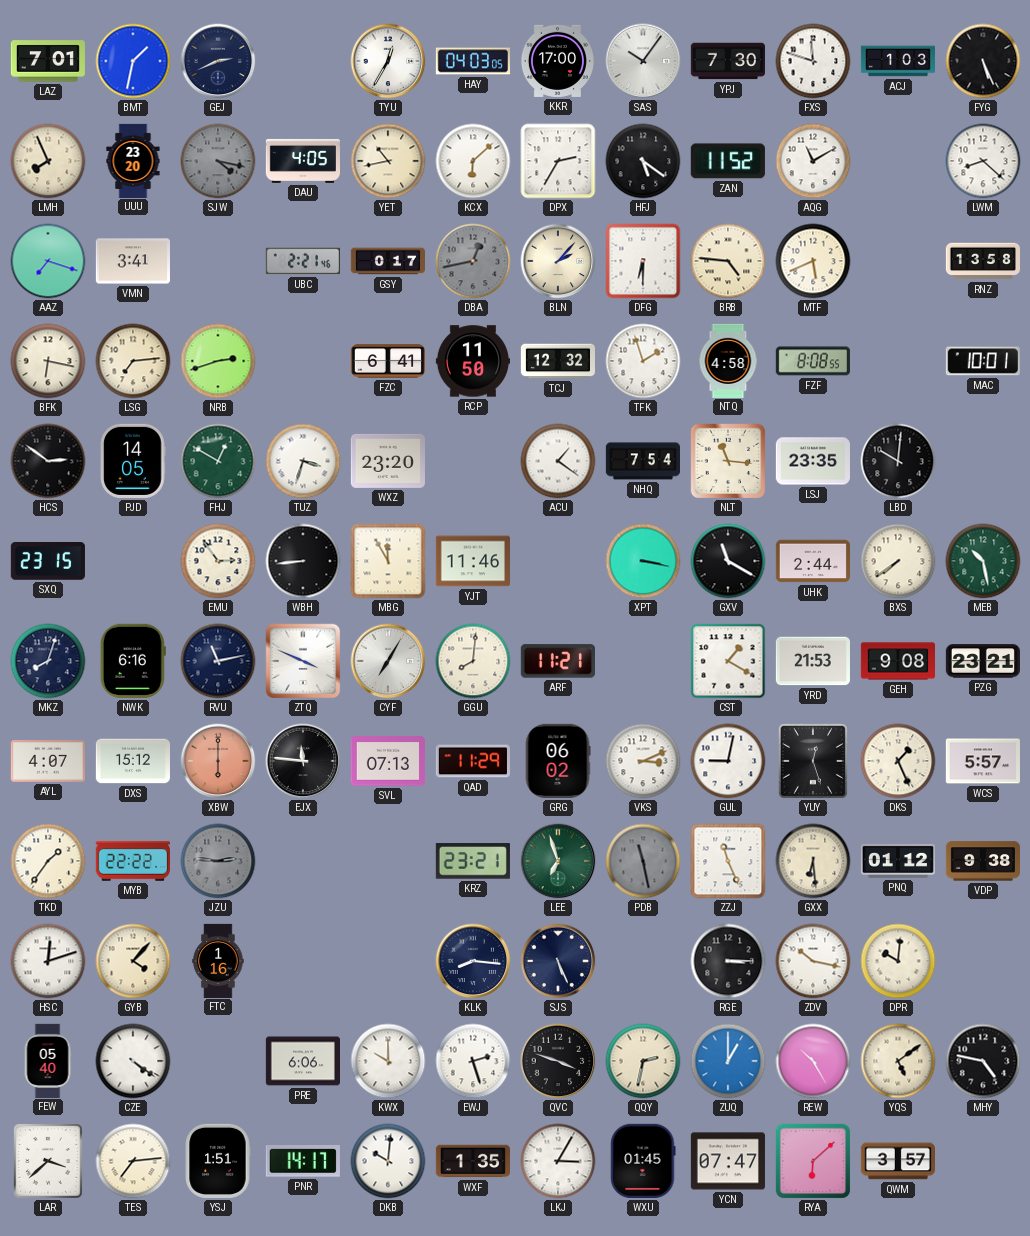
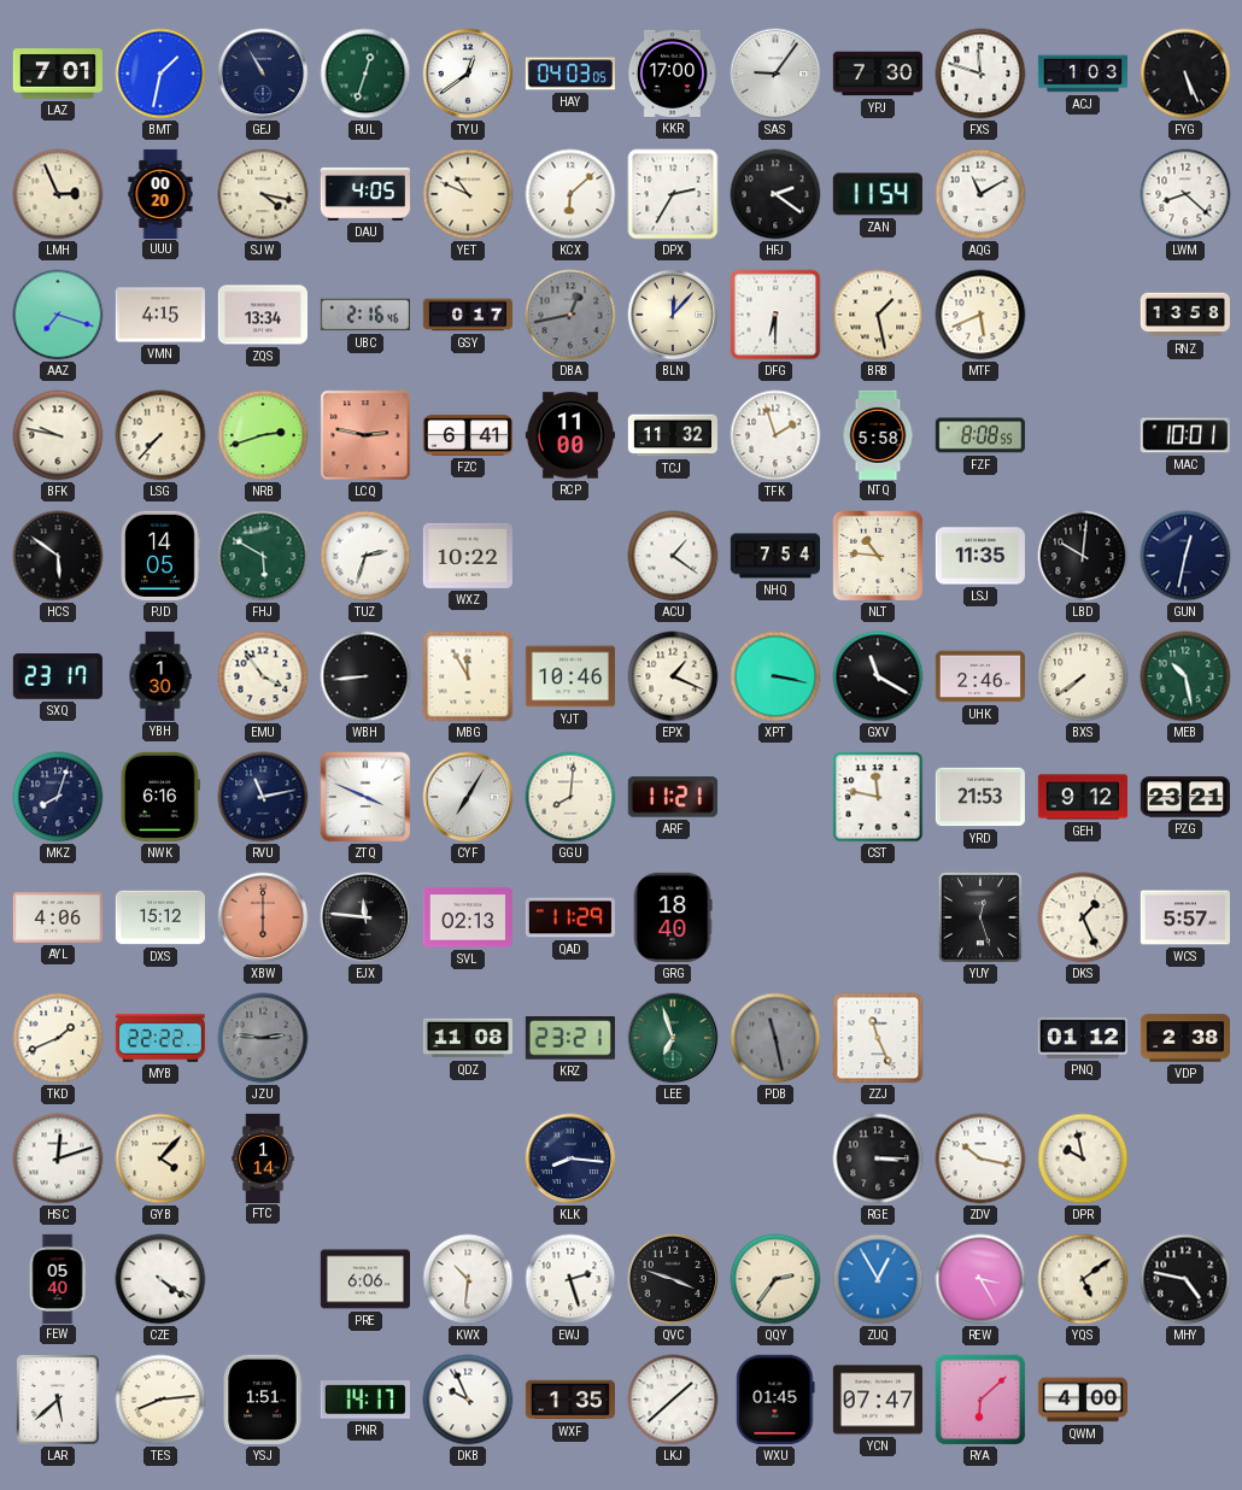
GEJ: 2:41 -> 10:55 (263, 74)
RUL: none -> 12:33 (365, 74)
TYU: 12:35 -> 12:39 (468, 74)
SAS: 10:06 -> 9:06 (775, 74)
LMH: 7:56 -> 2:56 (58, 194)
UUU: 23:20 -> 00:20 (160, 193)
SJW dial: grey -> cream (263, 194)
YET: 10:43 -> 10:49 (468, 194)
HFJ: 5:21 -> 2:21 (775, 194)
ZAN: 11:52 -> 11:54 (878, 194)
VMN: 3:41 -> 4:15 (159, 315)
ZQS: none -> 13:34 (262, 315)
UBC: 2:21 -> 2:16 (364, 315)
BLN: 2:07 -> 12:07 (673, 315)
BRB: 4:46 -> 1:28 (878, 315)
BFK: 6:17 -> 9:47 (58, 435)
LSG: 7:14 -> 7:37 (160, 435)
LCQ: none -> 2:47 (365, 435)
RCP: 11:50 -> 11:00 (569, 435)
TCJ: 12:32 -> 11:32 (672, 435)
NTQ: 4:58 -> 5:58 (878, 434)
HCS: 2:51 -> 5:51 (58, 556)
FHJ: 12:50 -> 5:50 (263, 556)
TUZ: 3:33 -> 2:33 (365, 556)
WXZ: 23:20 -> 10:22 (468, 556)
NLT: 11:16 -> 10:46 (878, 556)
LSJ: 23:35 -> 11:35 (980, 556)
GUN: none -> 12:32 (1185, 556)
SXQ: 23:15 -> 23:17 (58, 677)
YBH: none -> 1:30 (160, 675)
EMU: 2:54 -> 3:54 (263, 676)
YJT: 11:46 -> 10:46 (569, 676)
EPX: none -> 1:19 (673, 676)
UHK: 2:44 -> 2:46 (979, 676)
CST: 1:20 -> 11:47 (878, 797)
GEH: 9:08 -> 9:12 (1082, 797)
AYL: 4:07 -> 4:06 (58, 919)
SVL: 07:13 -> 02:13 (468, 917)
GRG: 06:02 -> 18:40 (673, 917)
VKS: 3:11 -> none (643, 761)
GUL: 9:02 -> none (728, 761)
TKD: 1:36 -> 1:41 (58, 1038)
QDZ: none -> 11:08 (467, 1038)
GXX: 6:29 -> none (813, 861)
VDP: 9:38 -> 2:38 (1184, 1038)
FTC: 1:16 -> 1:14 (263, 1157)
SJS: 5:26 -> none (558, 961)
DPR: 10:01 -> 9:58 (1083, 1158)
KWX: 10:00 -> 10:31 (468, 1279)
QQY: 2:32 -> 2:36 (775, 1279)
ZUQ: 1:00 -> 12:55 (878, 1279)
REW: 10:25 -> 3:25 (980, 1279)
LAR: 3:38 -> 5:38 (58, 1400)
TES: 7:14 -> 8:14 (160, 1400)
DKB: 10:01 -> 9:56 (468, 1400)
LKJ: 3:05 -> 1:38 (673, 1400)
QWM: 3:57 -> 4:00 (1082, 1400)
